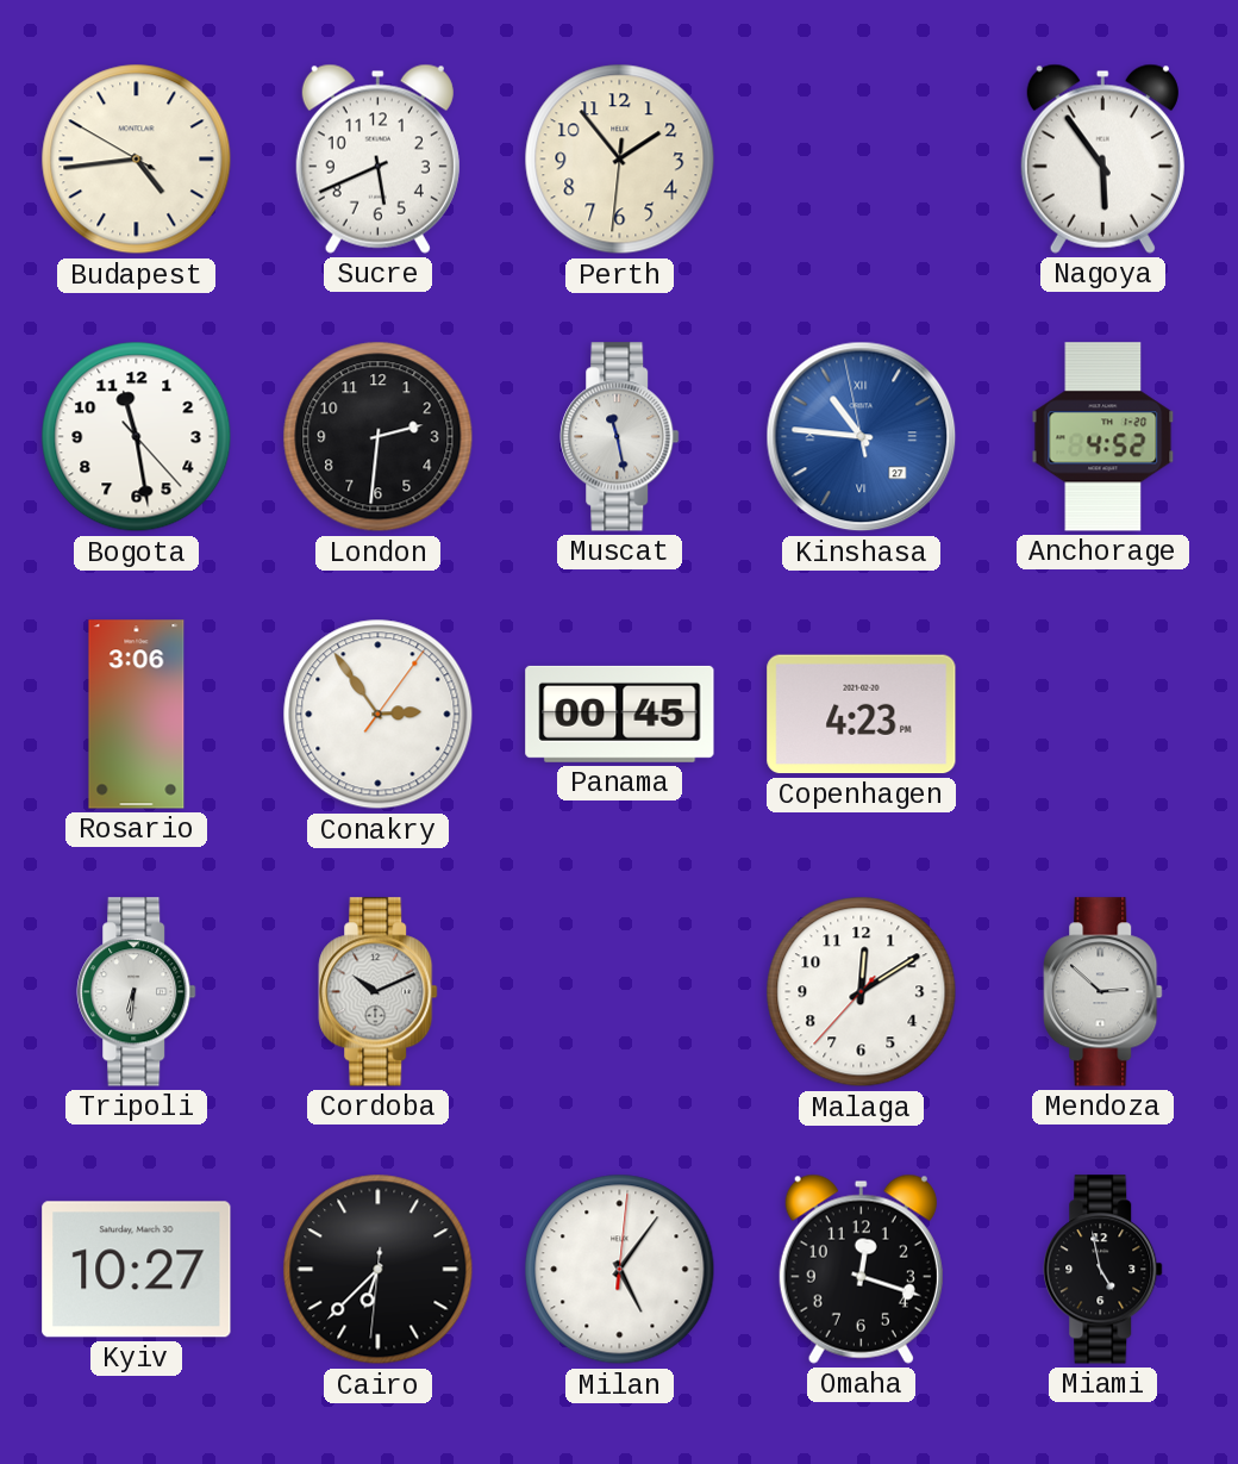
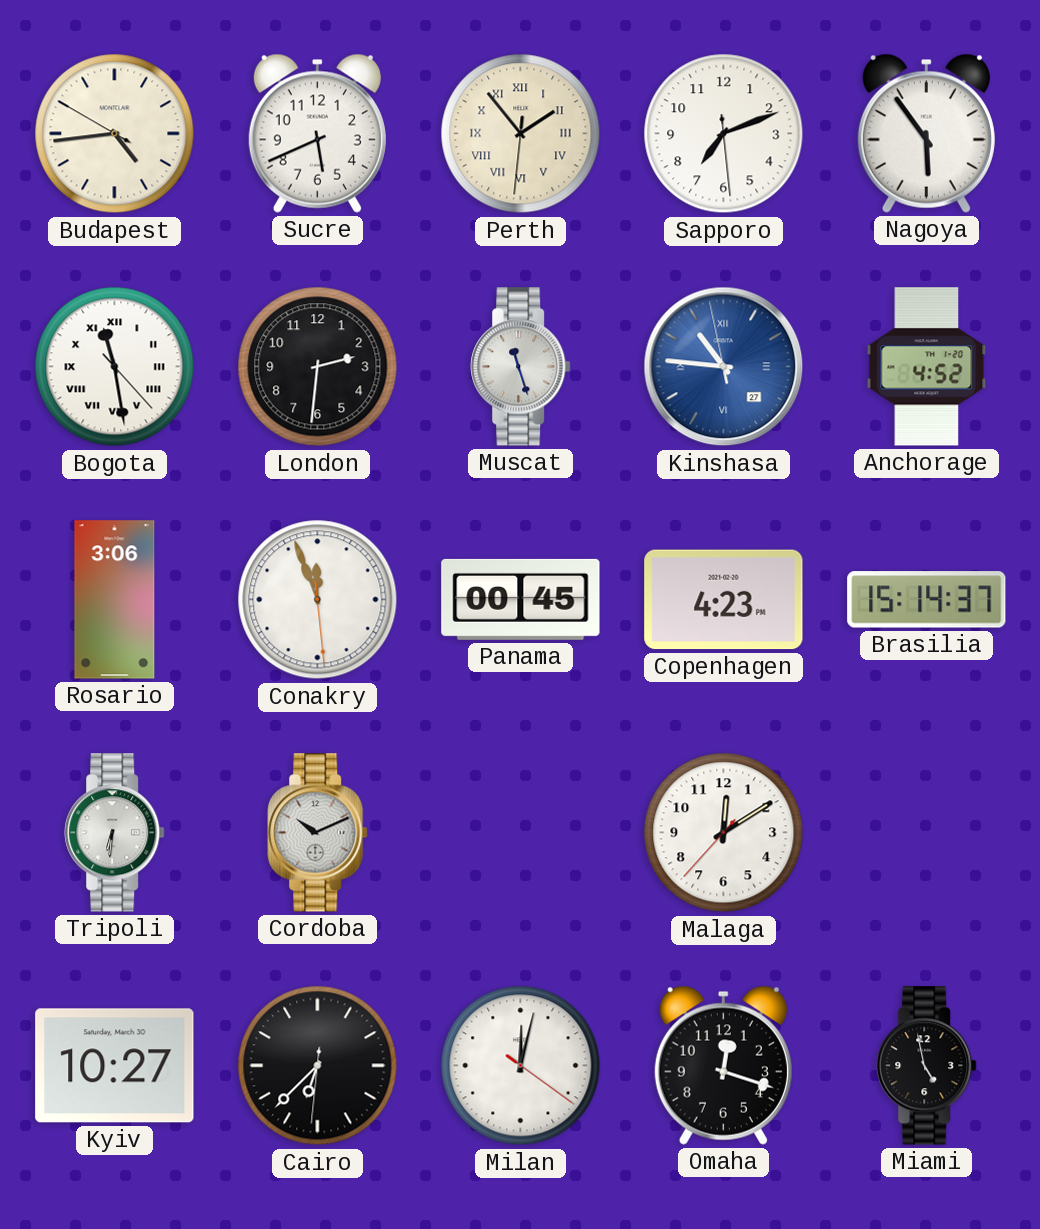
Perth numerals: Arabic -> Roman (521, 134)
Sapporo: none -> 7:11 (724, 134)
Bogota numerals: Arabic -> Roman (115, 367)
Muscat: 11:28 -> 11:27 (521, 367)
Conakry: 2:54 -> 11:56 (318, 600)
Brasilia: none -> 15:14 (927, 600)
Mendoza: 2:52 -> none (1103, 992)
Milan: 5:06 -> 12:02 (521, 1066)
